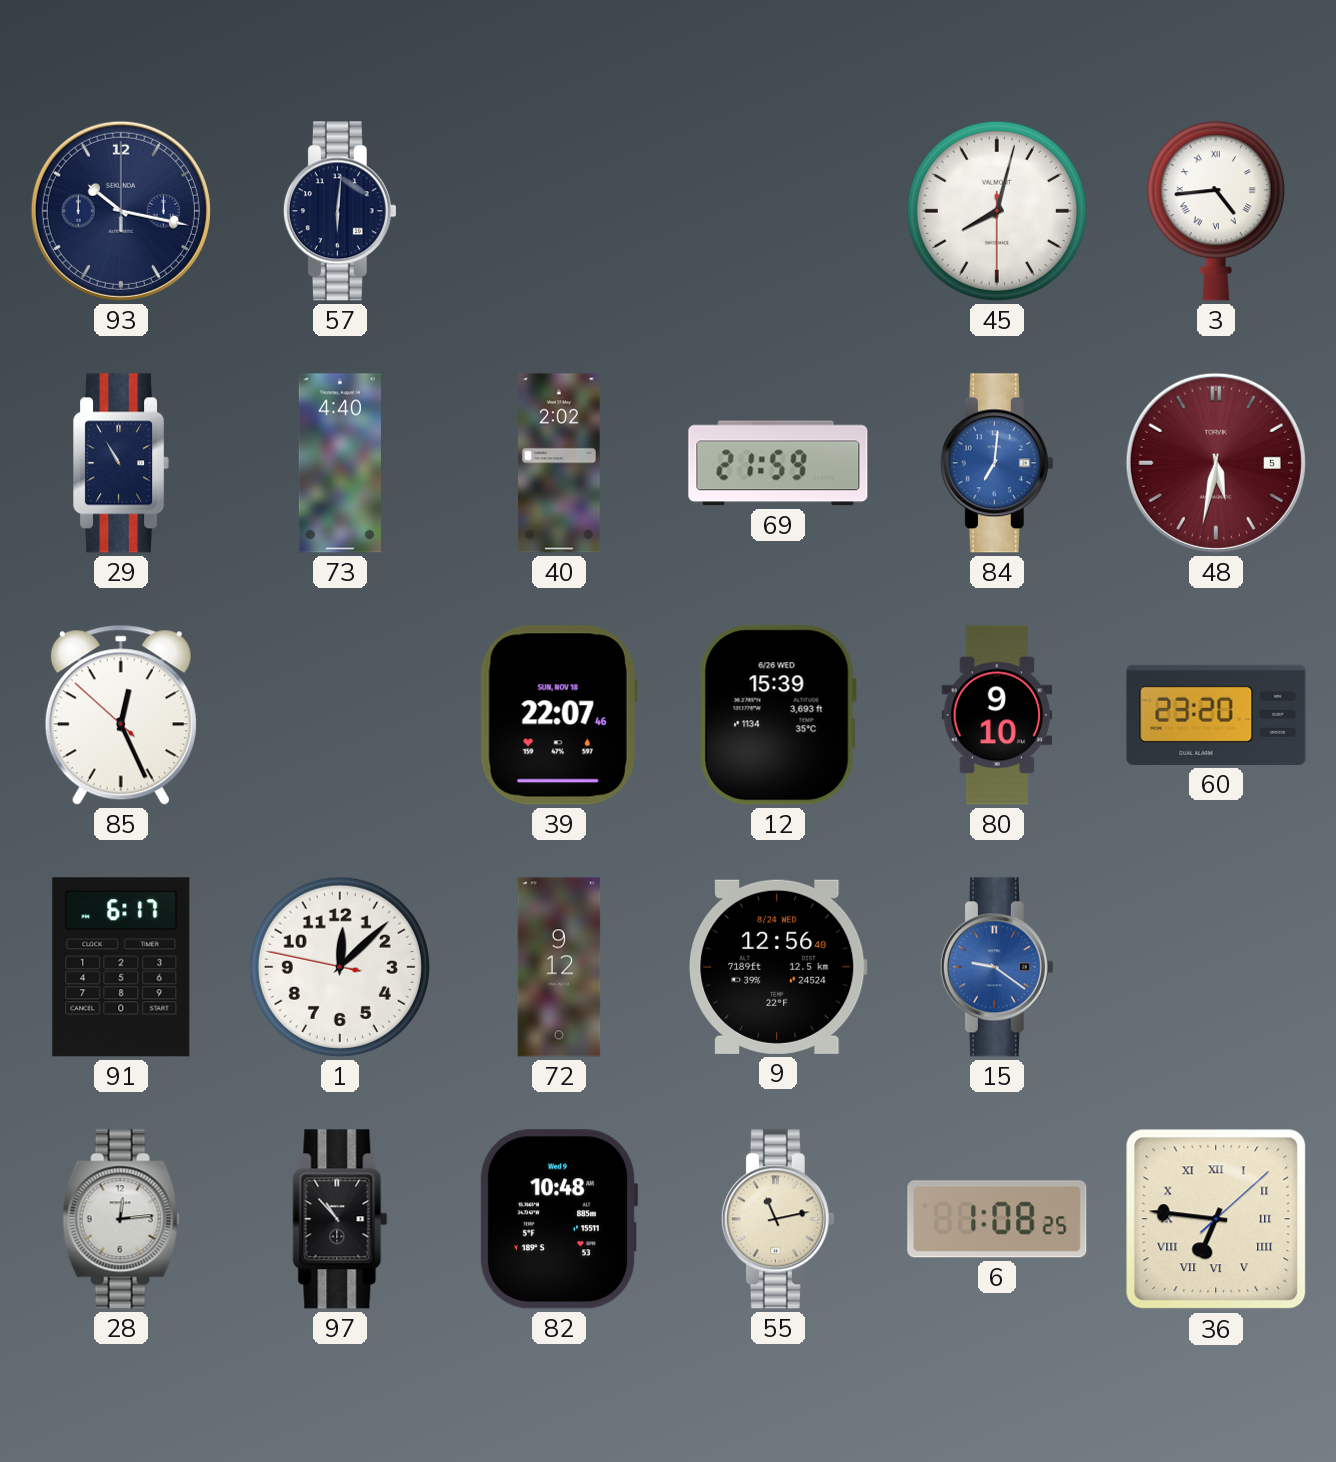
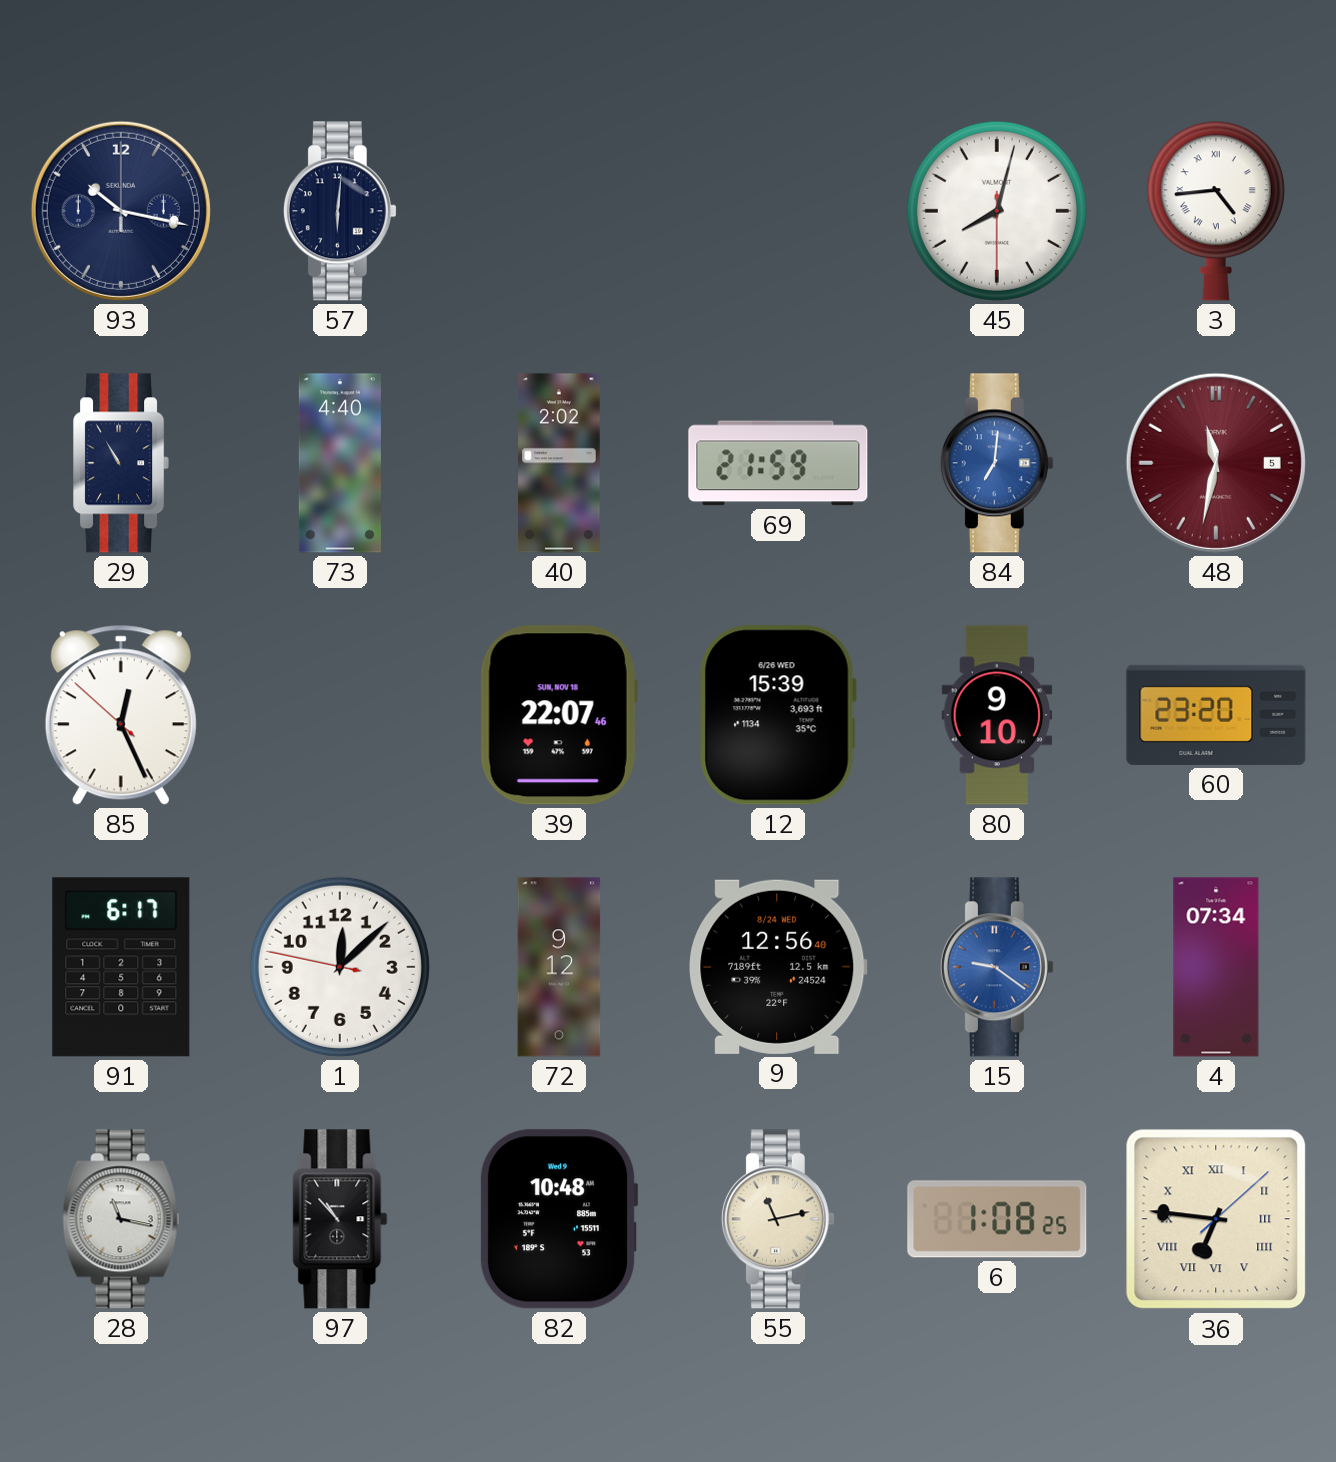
48: 5:32 -> 11:32 (1216, 463)
4: none -> 07:34 (1216, 967)
28: 12:14 -> 11:17 (121, 1219)
